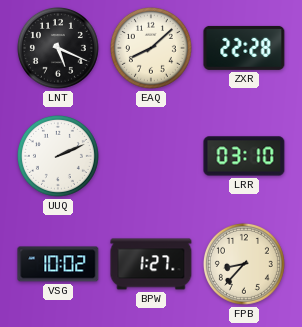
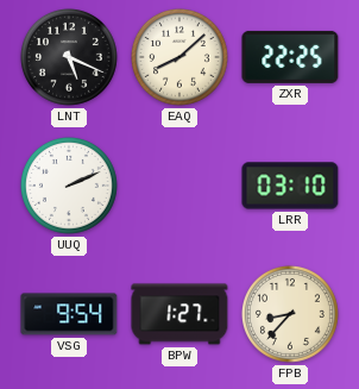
ZXR: 22:28 -> 22:25 (290, 57)
VSG: 10:02 -> 9:54 (69, 314)
